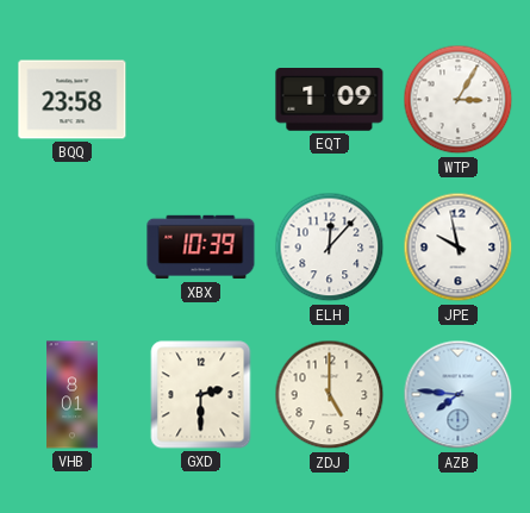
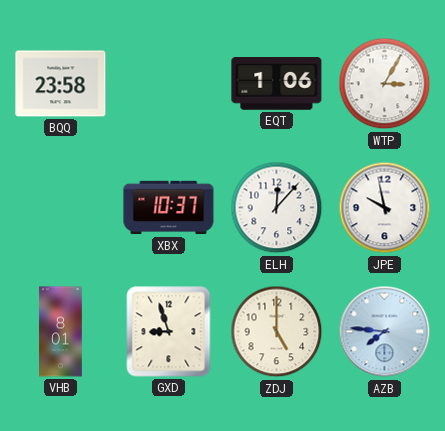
EQT: 1:09 -> 1:06 (277, 84)
XBX: 10:39 -> 10:37 (169, 208)
GXD: 2:30 -> 8:57 (169, 332)
